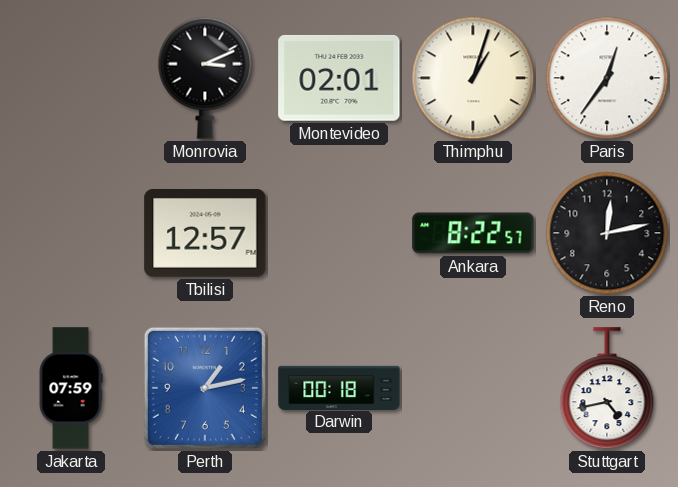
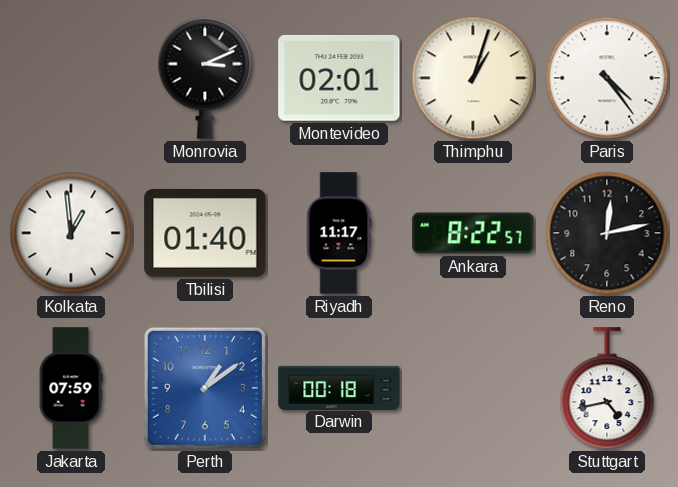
Paris: 12:36 -> 4:24 (607, 78)
Kolkata: none -> 12:59 (71, 233)
Tbilisi: 12:57 -> 01:40 (205, 234)
Riyadh: none -> 11:17 (339, 233)
Perth: 1:13 -> 1:09 (205, 388)
